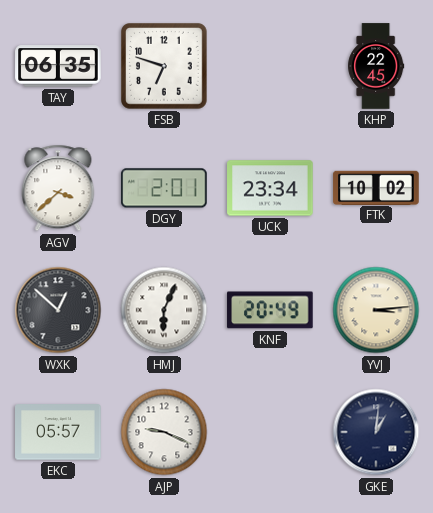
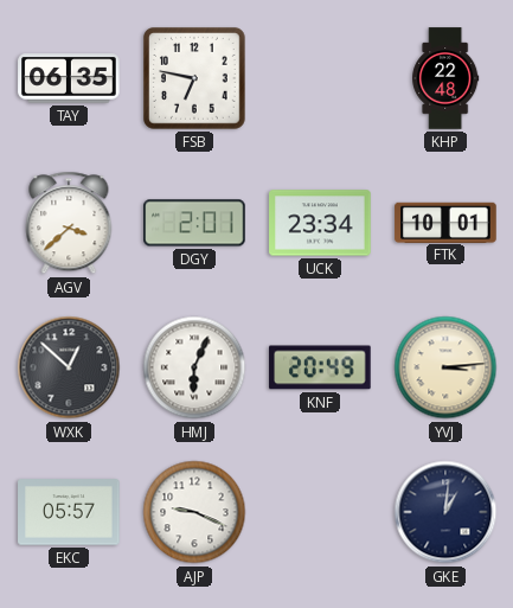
FSB: 6:48 -> 6:47 (195, 79)
KHP: 22:45 -> 22:48 (445, 78)
FTK: 10:02 -> 10:01 (445, 222)
